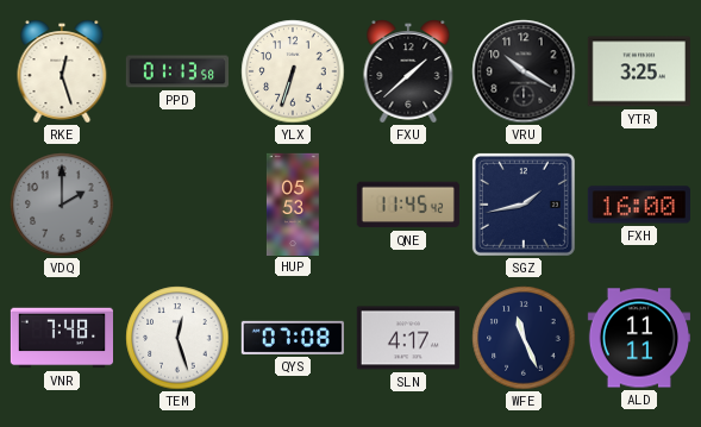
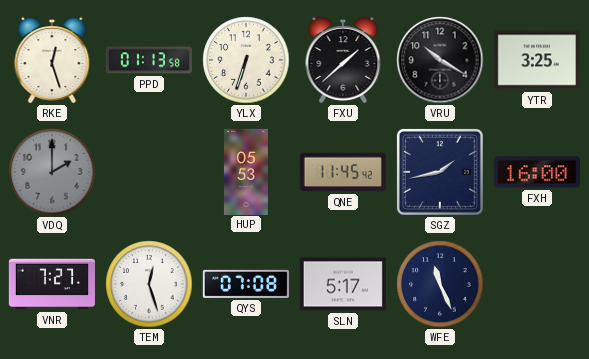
VNR: 7:48 -> 7:27 (51, 284)
SLN: 4:17 -> 5:17 (343, 284)
ALD: 11:11 -> none (638, 338)
